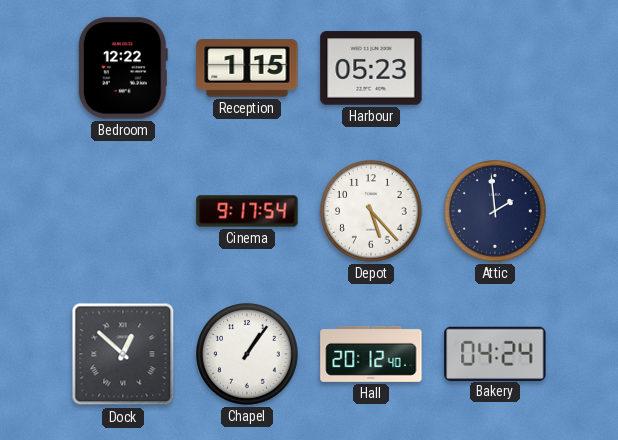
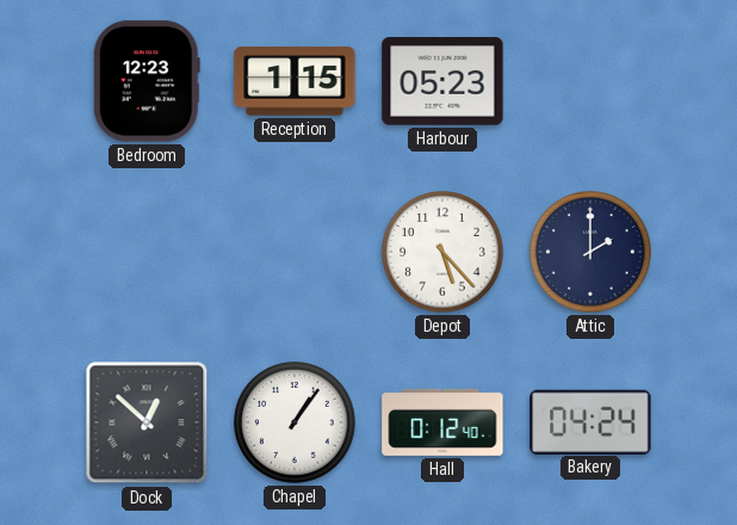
Bedroom: 12:22 -> 12:23 (147, 81)
Cinema: 9:17 -> none (247, 211)
Attic: 1:59 -> 2:00 (590, 252)
Hall: 20:12 -> 0:12 (442, 422)
